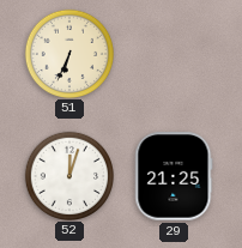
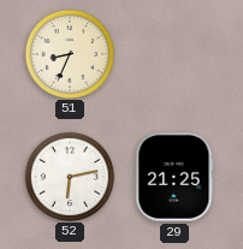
51: 6:34 -> 8:34 (69, 53)
52: 12:03 -> 6:13 (69, 176)
